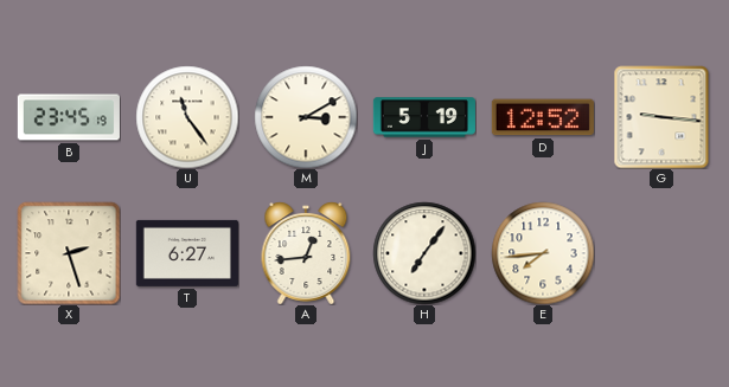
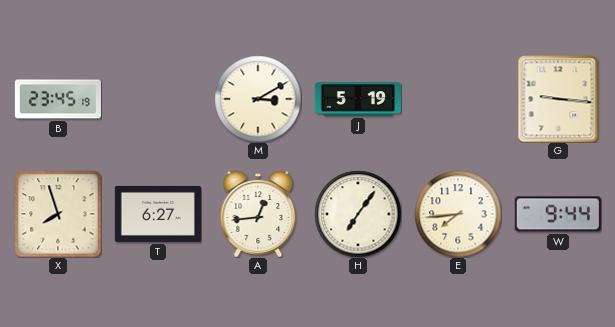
U: 11:24 -> none (187, 117)
D: 12:52 -> none (543, 117)
X: 2:27 -> 7:57 (58, 214)
W: none -> 9:44 (558, 214)
